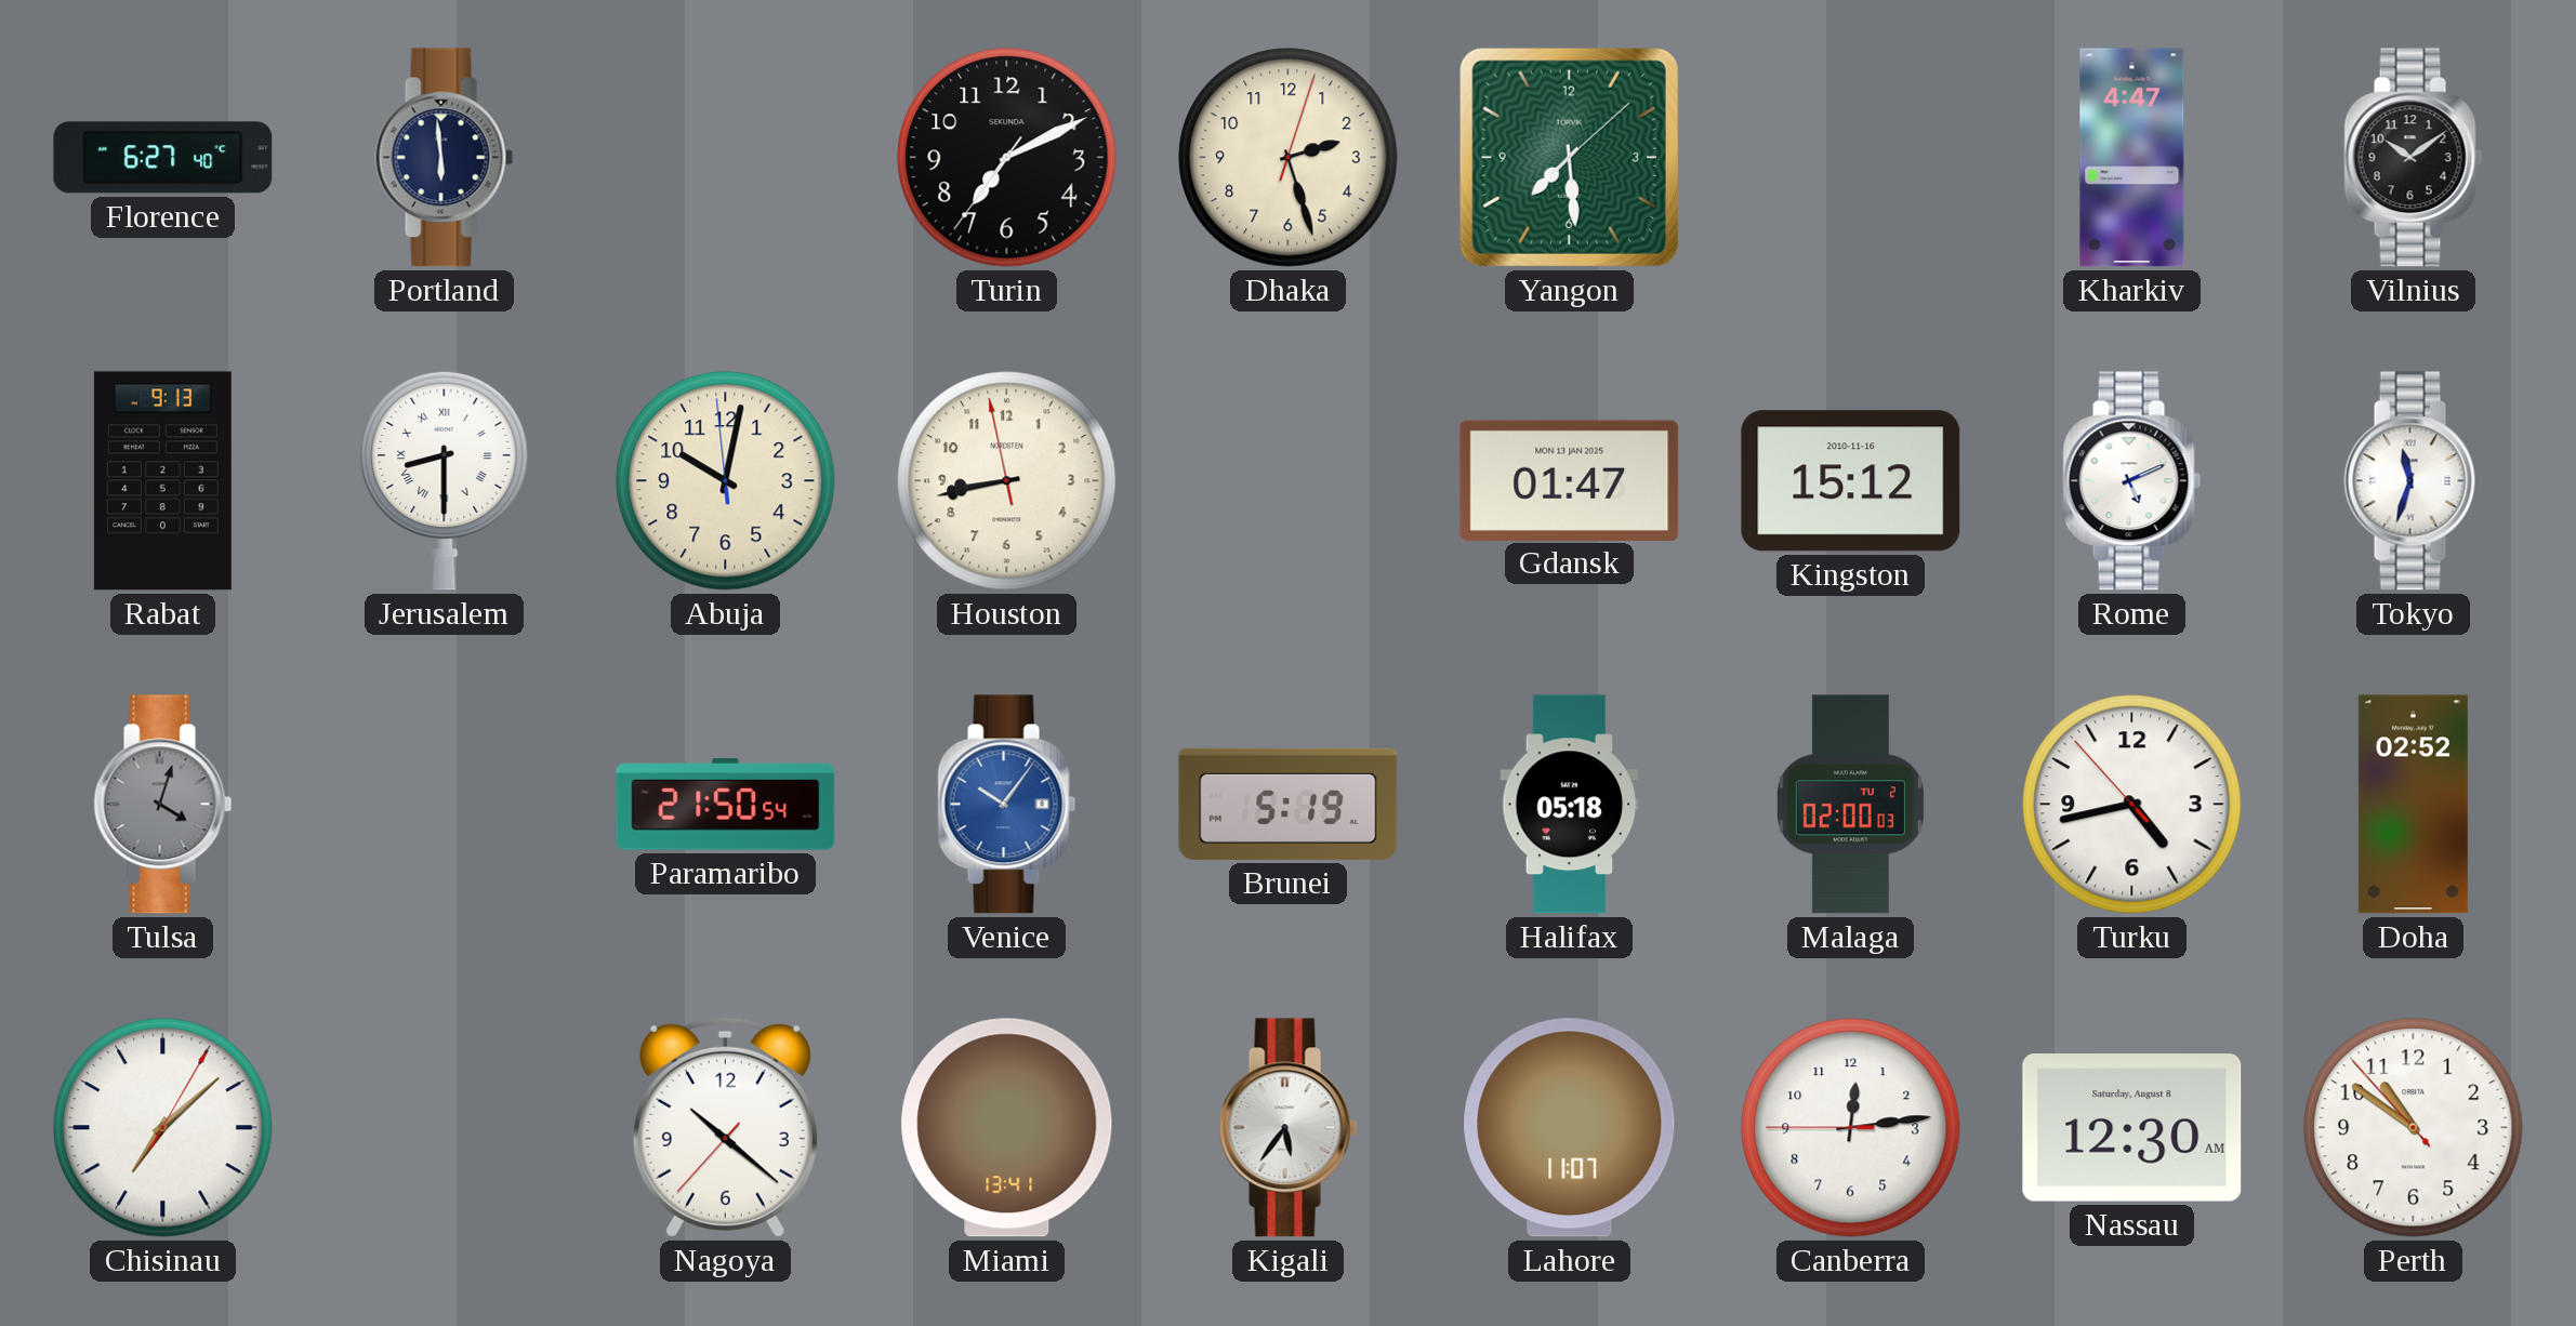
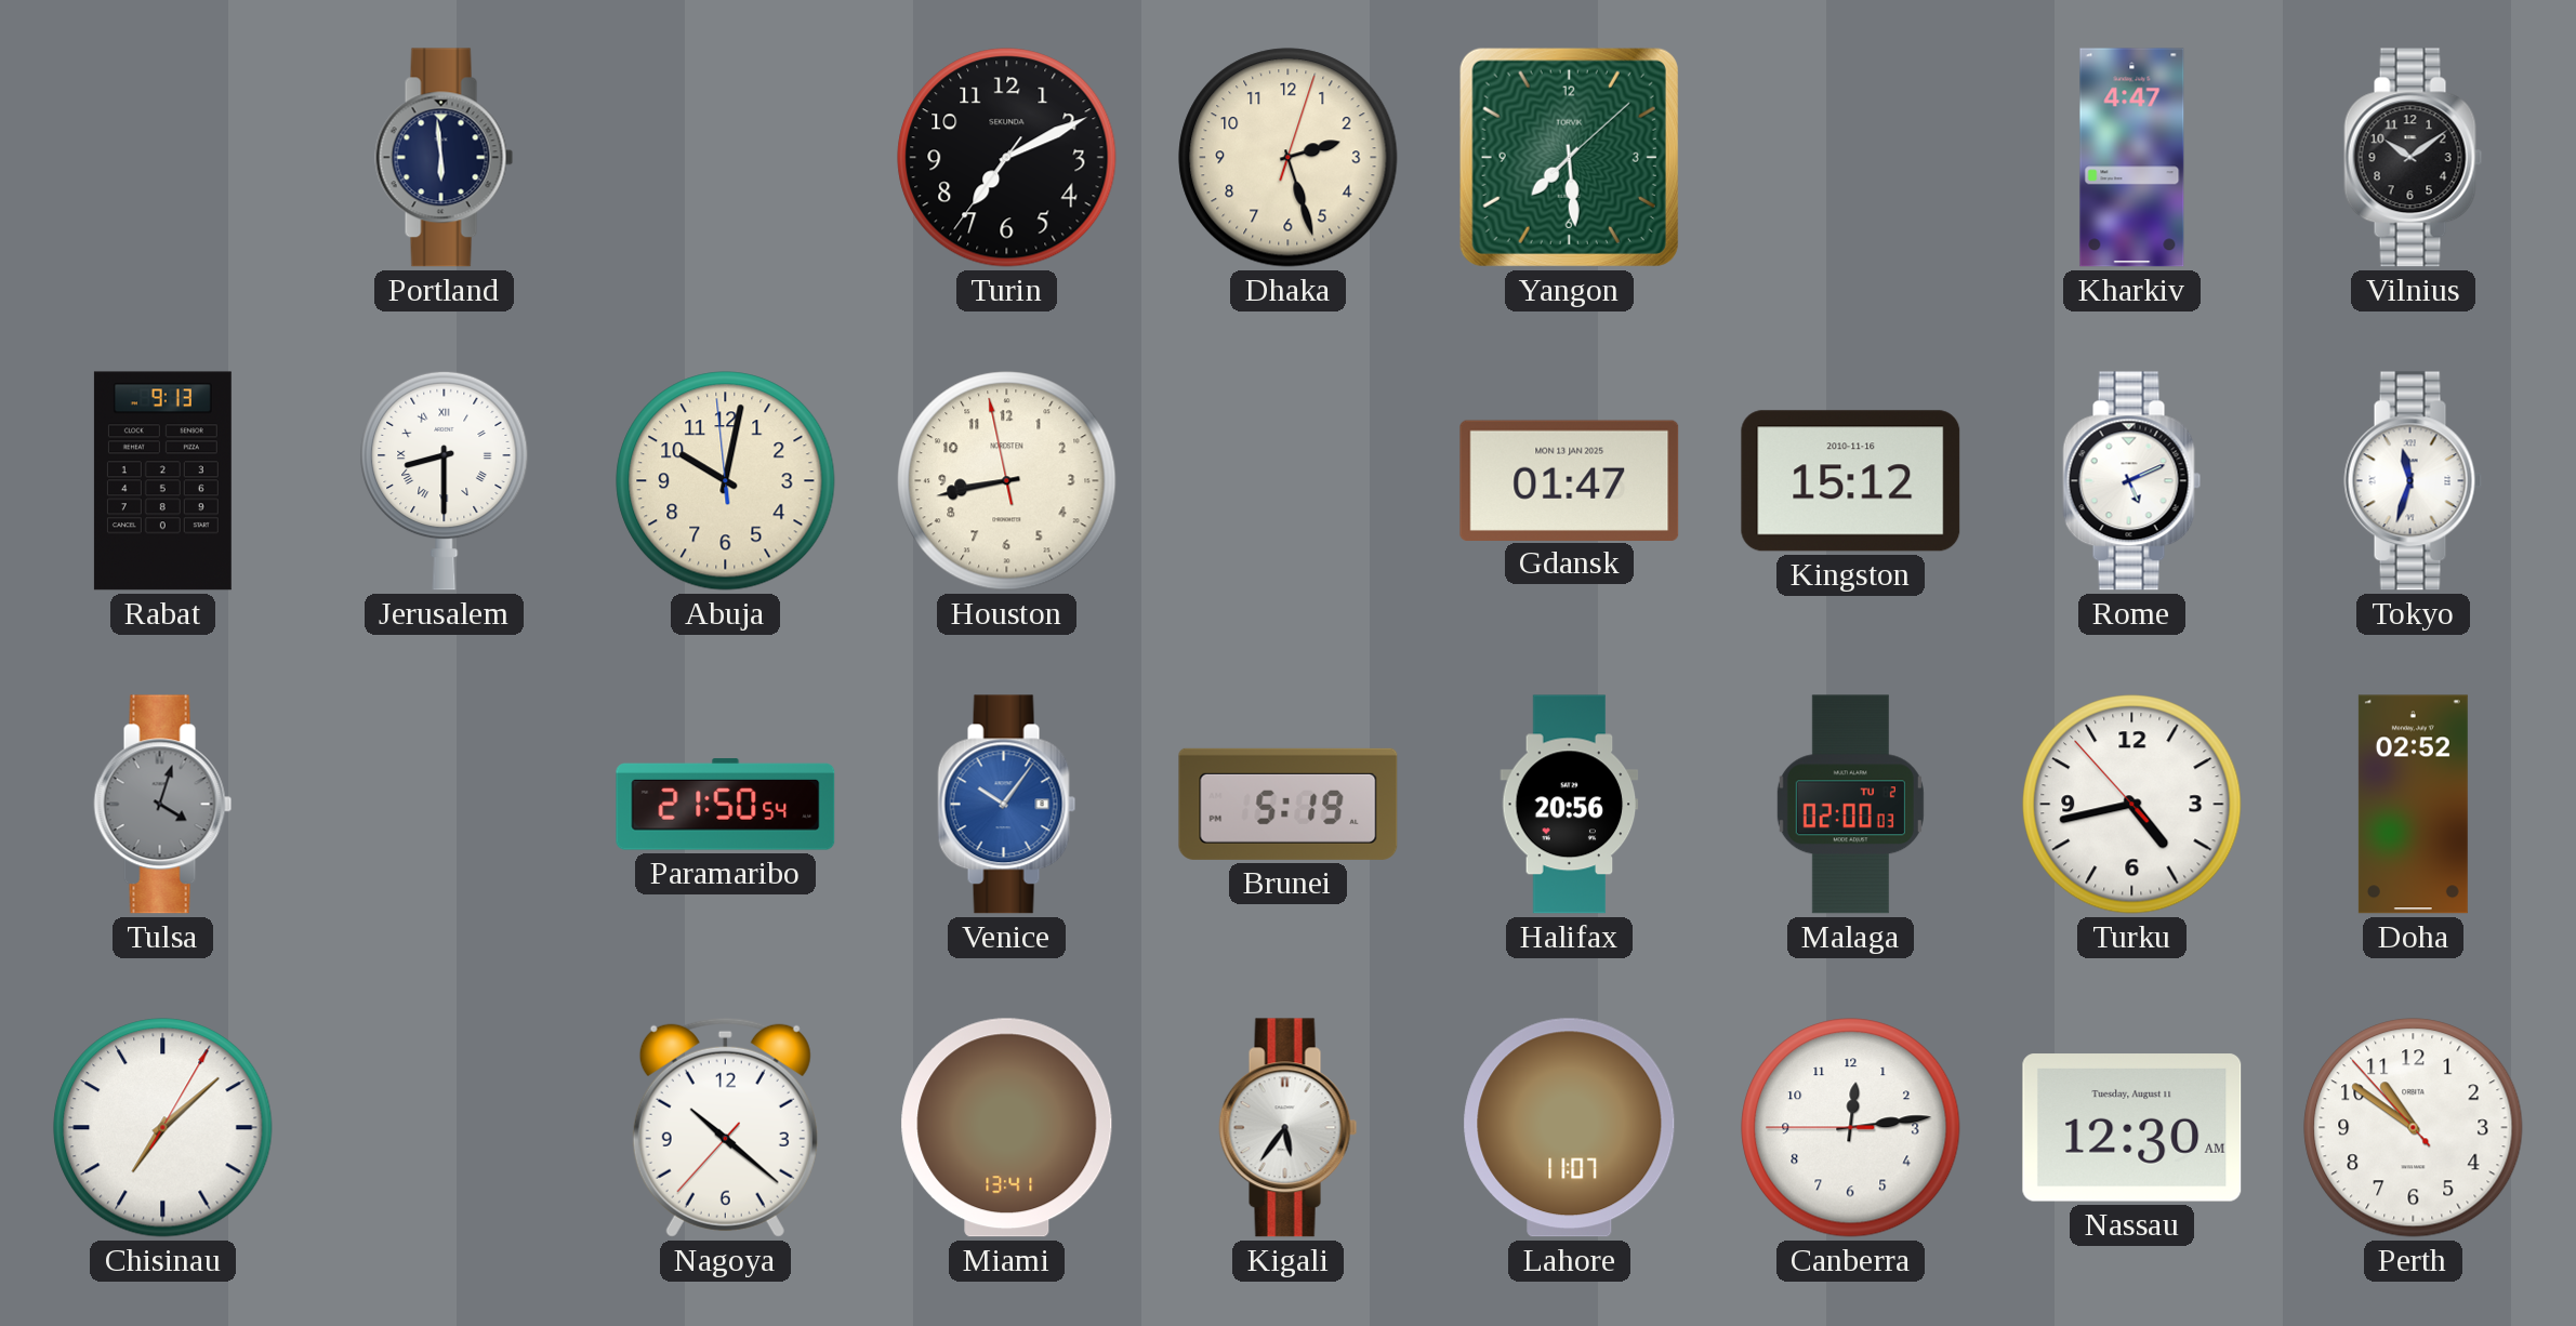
Florence: 6:27 -> none (163, 158)
Halifax: 05:18 -> 20:56 (1570, 805)
Nassau date: Saturday, August 8 -> Tuesday, August 11 (2132, 1128)
